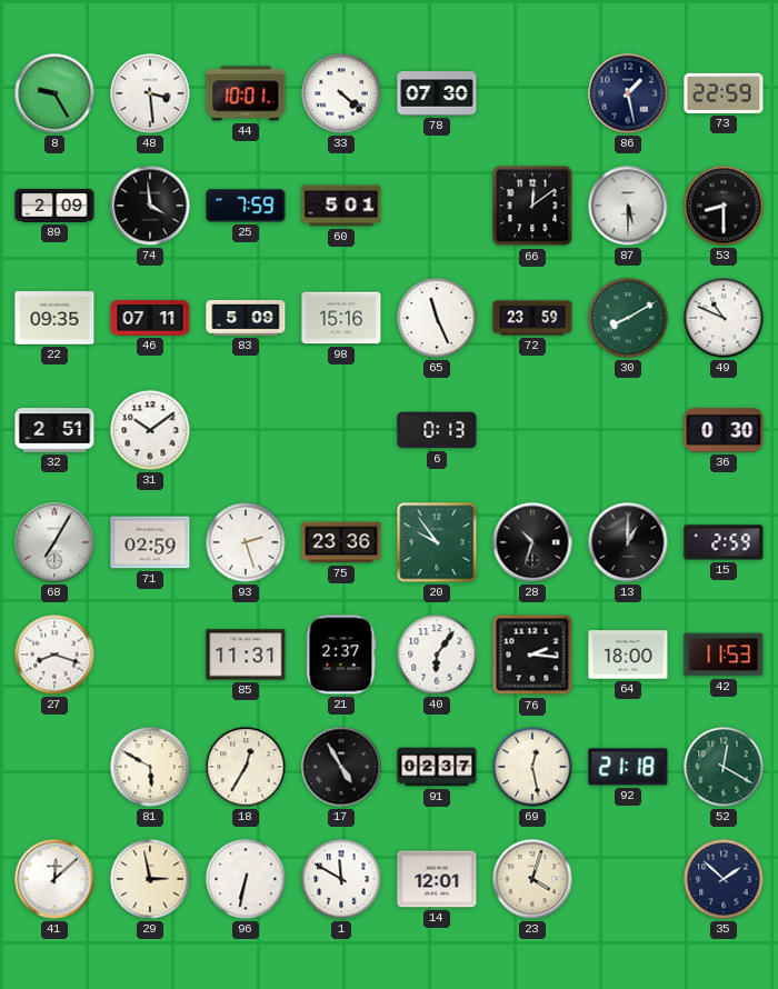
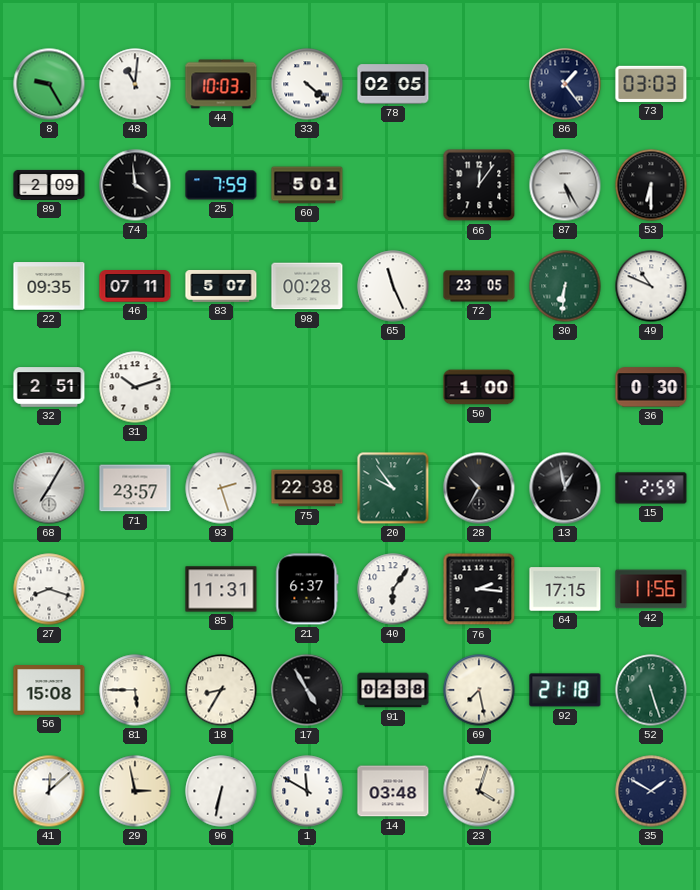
48: 3:29 -> 11:01 (135, 84)
44: 10:01 -> 10:03 (221, 84)
78: 07:30 -> 02:05 (393, 84)
86: 1:28 -> 1:24 (565, 84)
73: 22:59 -> 03:03 (651, 84)
66: 12:09 -> 12:06 (479, 185)
87: 5:30 -> 5:25 (565, 185)
53: 8:30 -> 6:30 (651, 185)
83: 5:09 -> 5:07 (221, 287)
98: 15:16 -> 00:28 (307, 286)
72: 23:59 -> 23:05 (479, 286)
30: 8:10 -> 6:31 (565, 286)
31: 10:09 -> 10:12 (135, 387)
6: 0:13 -> none (437, 430)
50: none -> 1:00 (479, 387)
71: 02:59 -> 23:57 (135, 488)
75: 23:36 -> 22:38 (307, 488)
28: 10:33 -> 10:35 (479, 488)
13: 1:00 -> 12:58 (565, 488)
21: 2:37 -> 6:37 (307, 589)
64: 18:00 -> 17:15 (565, 589)
42: 11:53 -> 11:56 (651, 589)
56: none -> 15:08 (49, 690)
81: 5:50 -> 5:45 (135, 690)
18: 12:35 -> 8:35 (221, 690)
91: 02:37 -> 02:38 (393, 690)
69: 12:28 -> 7:28 (479, 690)
52: 12:20 -> 5:27 (651, 690)
14: 12:01 -> 03:48 (393, 791)
35: 1:52 -> 1:50 (651, 791)
